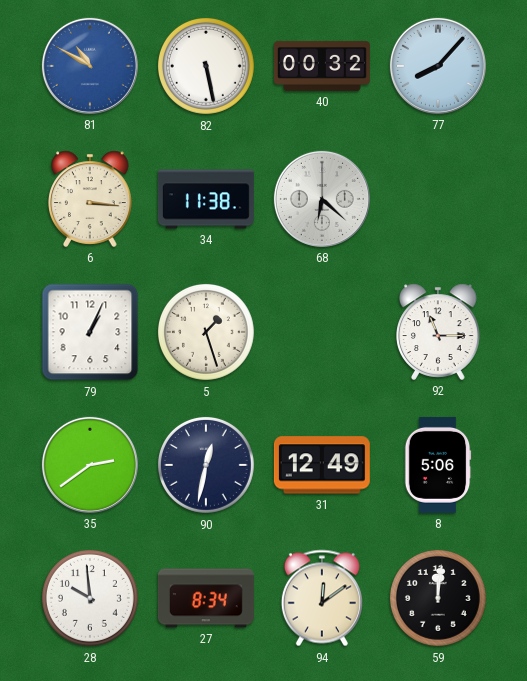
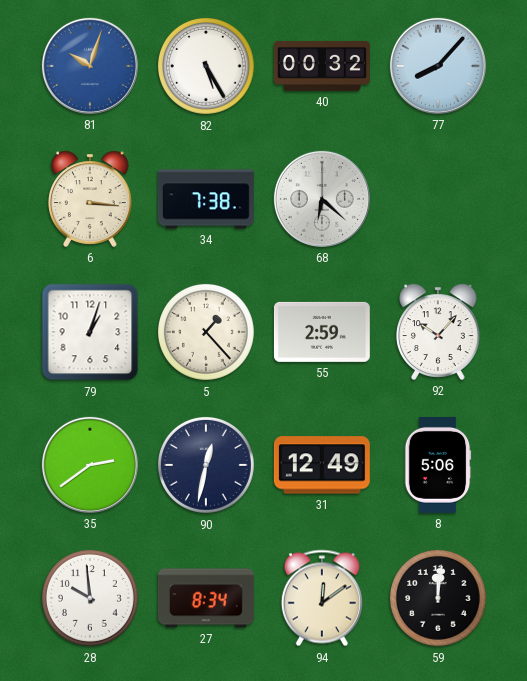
81: 10:50 -> 10:03 (90, 66)
82: 5:28 -> 5:25 (206, 66)
34: 11:38 -> 7:38 (206, 199)
79: 1:04 -> 1:03 (90, 332)
5: 1:27 -> 1:23 (206, 332)
55: none -> 2:59 (322, 332)
92: 11:15 -> 10:07 (438, 332)
